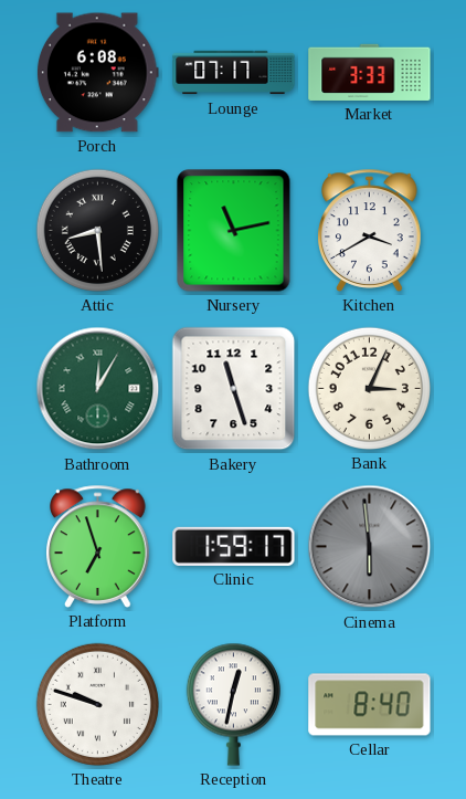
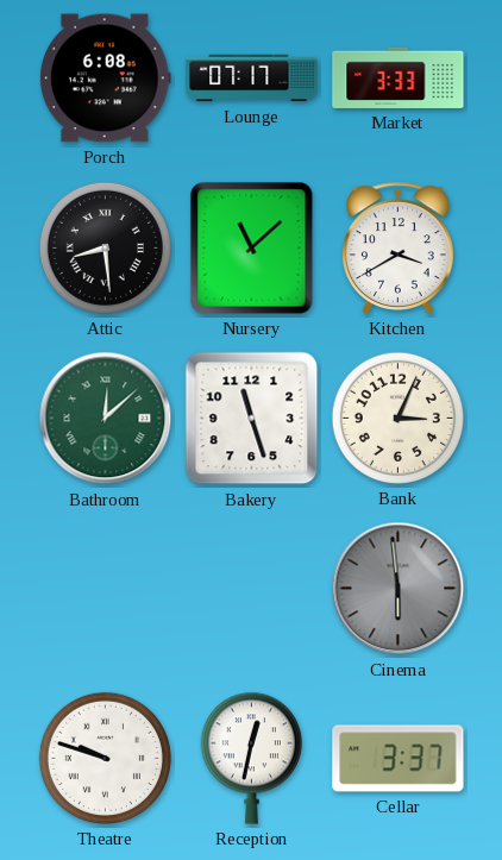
Nursery: 11:13 -> 11:08 (252, 249)
Bathroom: 12:05 -> 12:08 (106, 419)
Platform: 6:57 -> none (98, 546)
Clinic: 1:59 -> none (234, 546)
Cellar: 8:40 -> 3:37 (399, 759)
